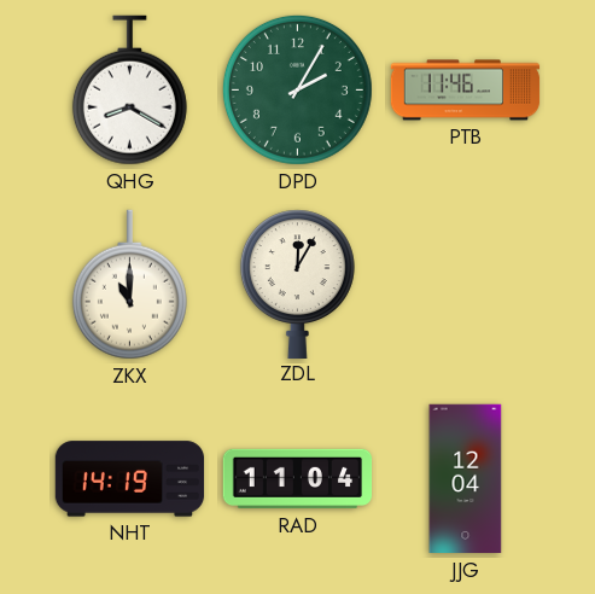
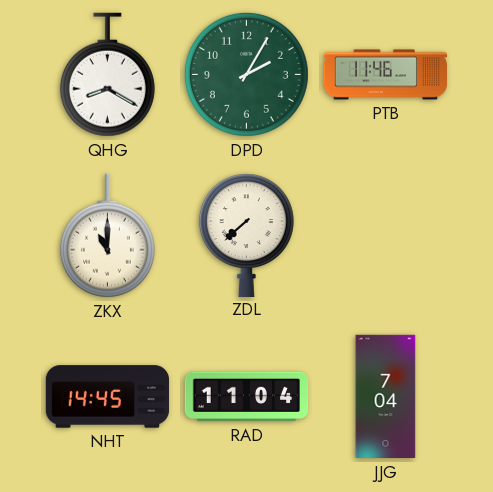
ZDL: 12:05 -> 7:38 (246, 235)
NHT: 14:19 -> 14:45 (108, 397)
JJG: 12:04 -> 7:04 (386, 397)
